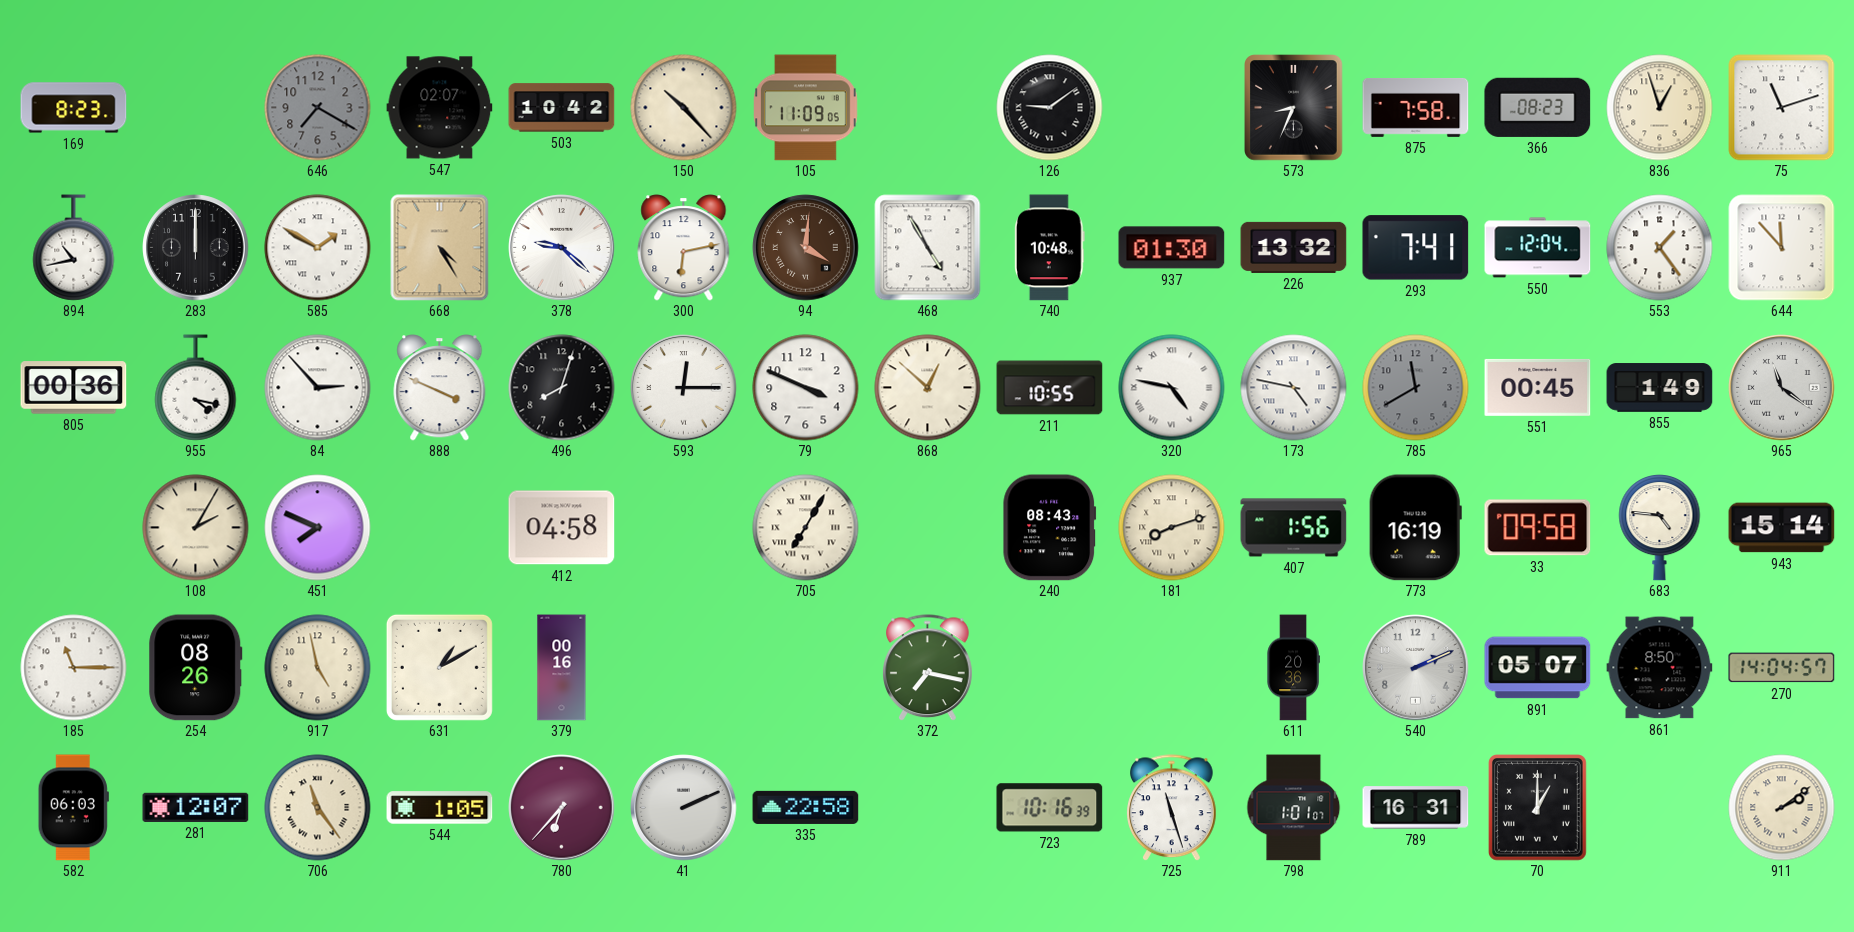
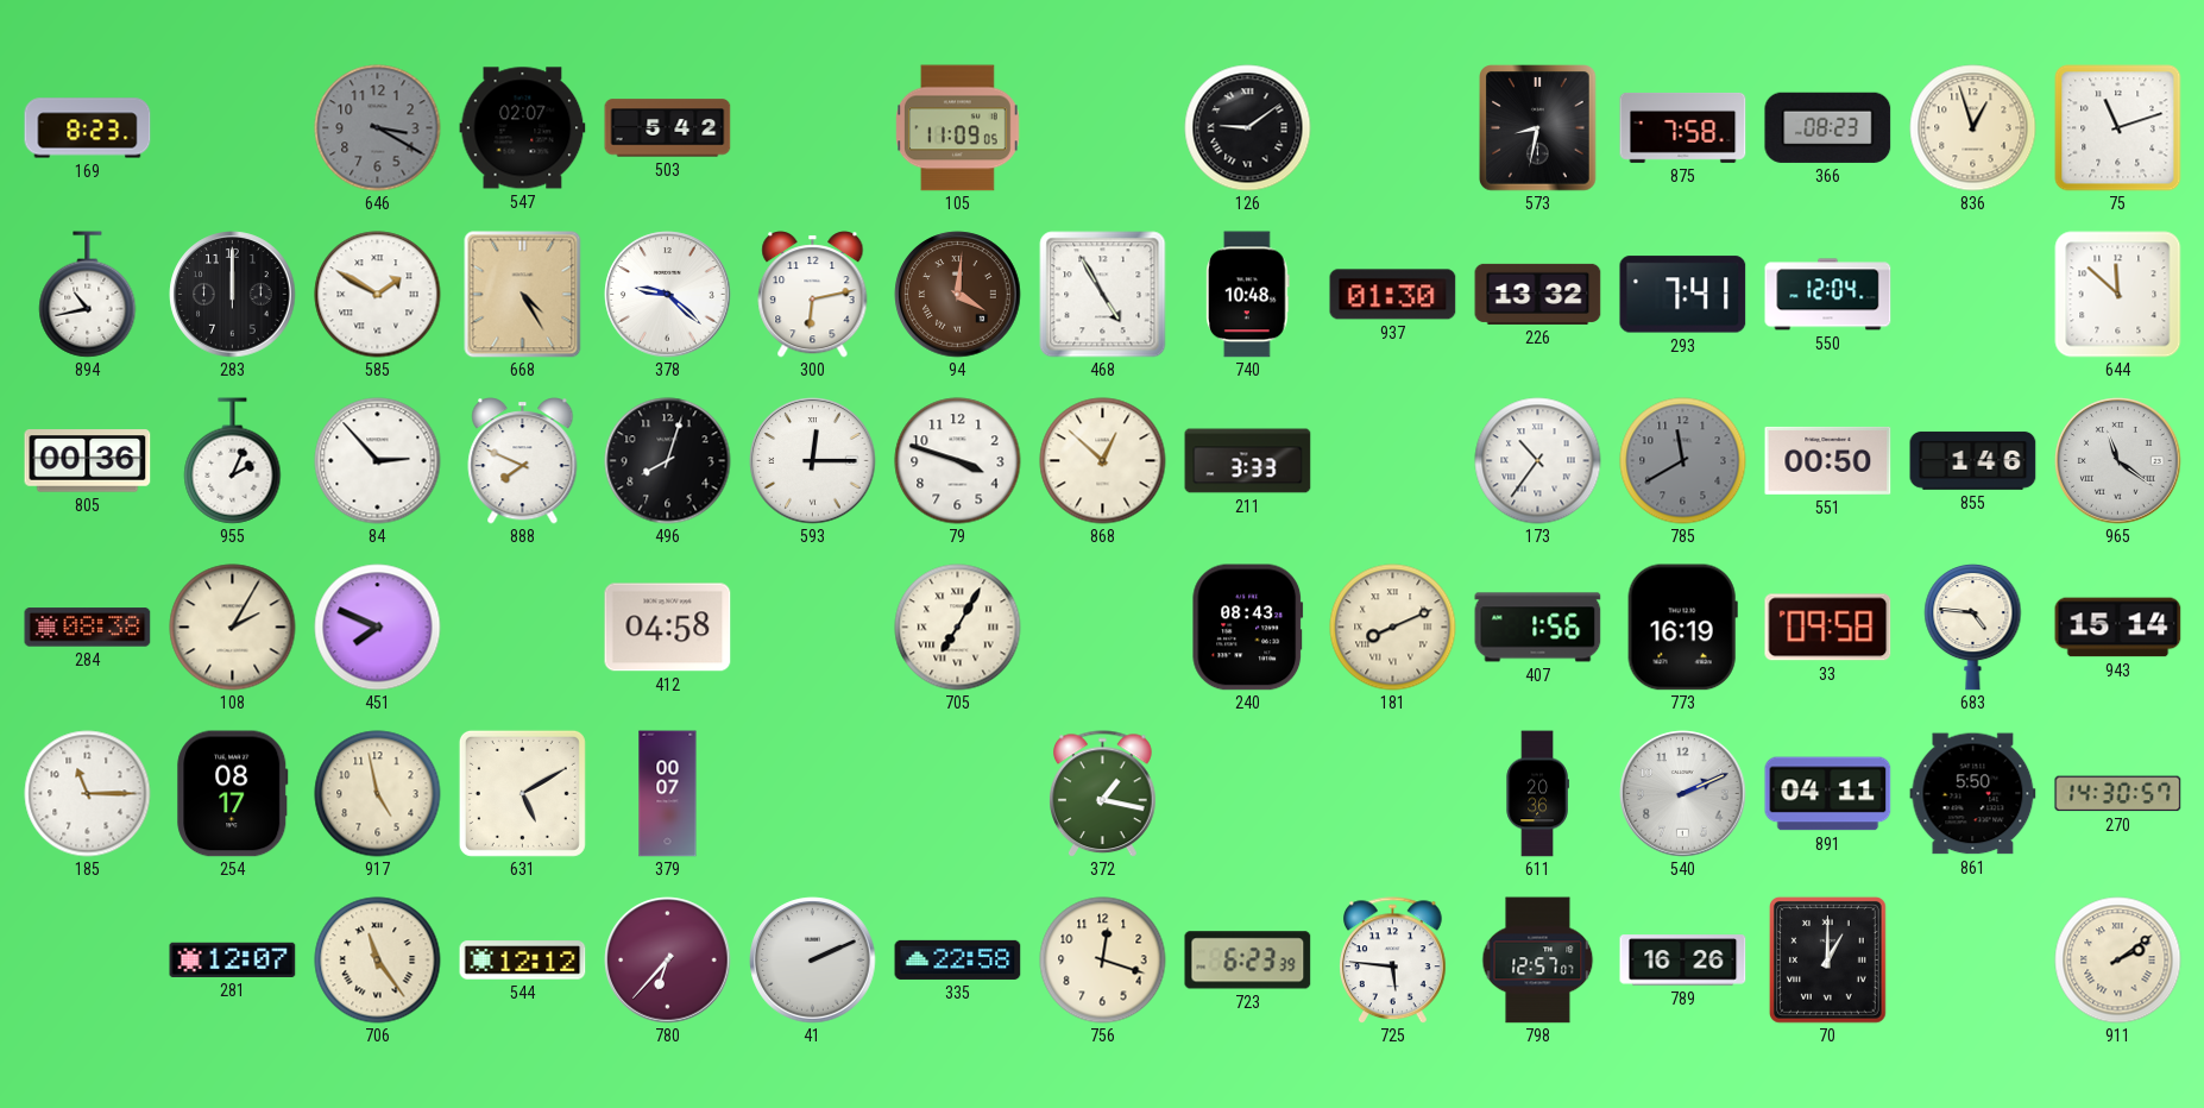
646: 7:20 -> 3:20 (378, 128)
503: 10:42 -> 5:42 (668, 128)
150: 10:23 -> none (684, 108)
573: 8:34 -> 8:32 (1538, 128)
553: 1:24 -> none (1660, 248)
644: 11:53 -> 11:52 (2118, 295)
955: 4:17 -> 2:04 (233, 461)
888: 3:49 -> 7:49 (523, 461)
79: 3:49 -> 3:48 (958, 461)
211: 10:55 -> 3:33 (1248, 461)
320: 4:47 -> none (1172, 388)
173: 4:47 -> 10:36 (1538, 461)
551: 00:45 -> 00:50 (1828, 460)
855: 1:49 -> 1:46 (1973, 461)
284: none -> 08:38 (88, 628)
181: 8:12 -> 8:11 (1393, 628)
254: 08:26 -> 08:17 (233, 794)
631: 1:10 -> 5:10 (522, 793)
379: 00:16 -> 00:07 (668, 794)
372: 7:17 -> 1:17 (1103, 794)
891: 05:07 -> 04:11 (1828, 794)
861: 8:50 -> 5:50 (1973, 794)
270: 14:04 -> 14:30 (2118, 794)
582: 06:03 -> none (73, 808)
544: 1:05 -> 12:12 (523, 961)
756: none -> 12:18 (1103, 961)
723: 10:16 -> 6:23 (1248, 961)
725: 11:27 -> 5:46 (1393, 961)
798: 1:01 -> 12:57 (1538, 961)
789: 16:31 -> 16:26 (1683, 961)
